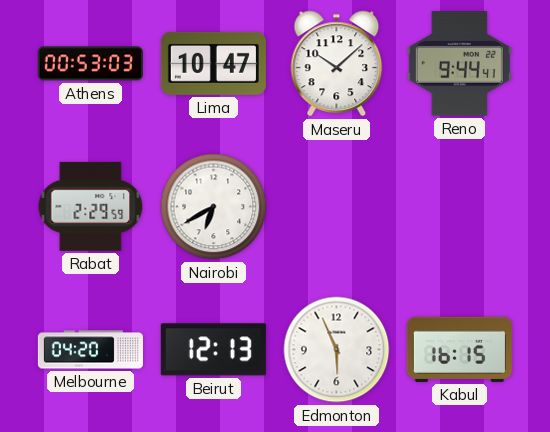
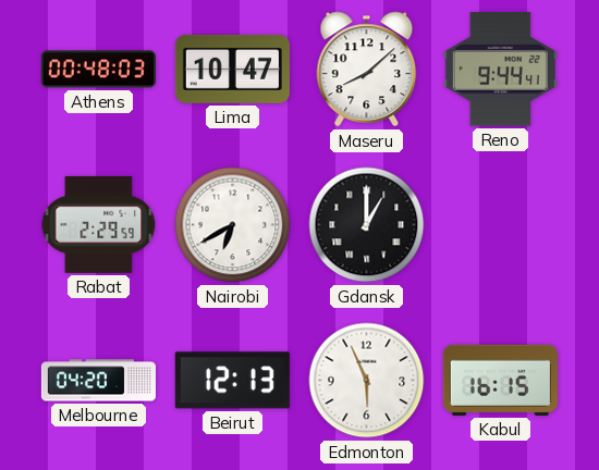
Athens: 00:53 -> 00:48 (98, 70)
Maseru: 10:08 -> 8:08 (367, 70)
Gdansk: none -> 1:00 (367, 225)
